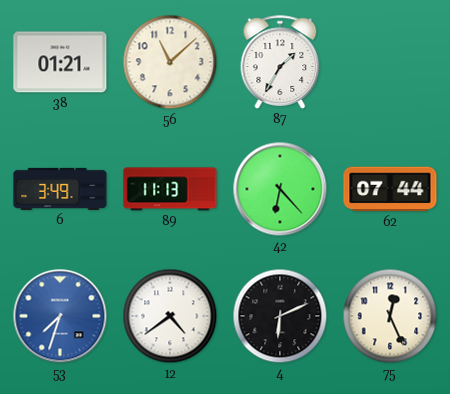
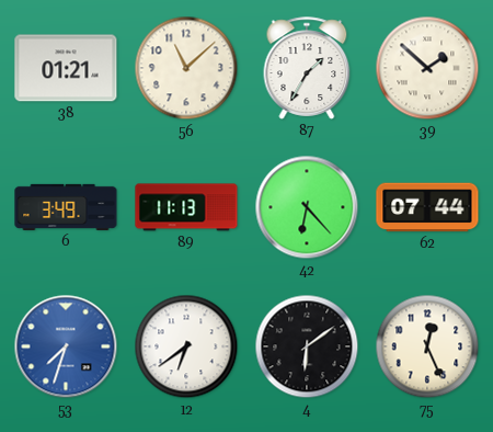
39: none -> 1:52 (427, 68)
12: 4:39 -> 6:39 (186, 346)
4: 6:11 -> 6:09 (307, 346)
